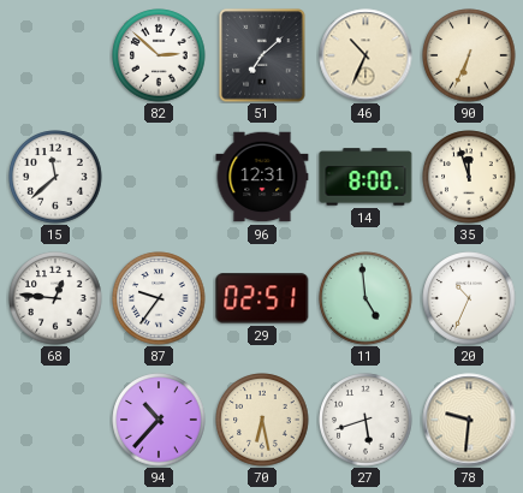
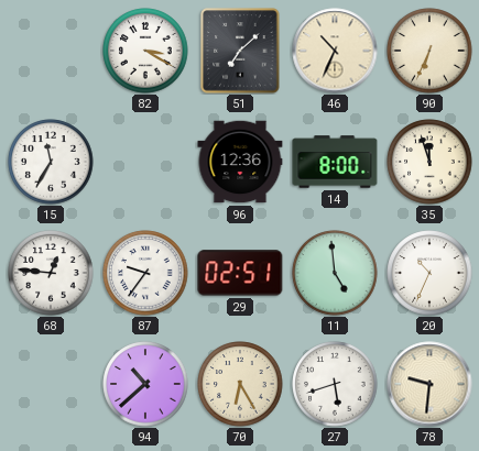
82: 2:52 -> 3:20 (145, 51)
15: 11:38 -> 11:35 (51, 162)
96: 12:31 -> 12:36 (240, 162)
94: 10:37 -> 10:38 (145, 384)
70: 6:28 -> 6:25 (240, 384)
